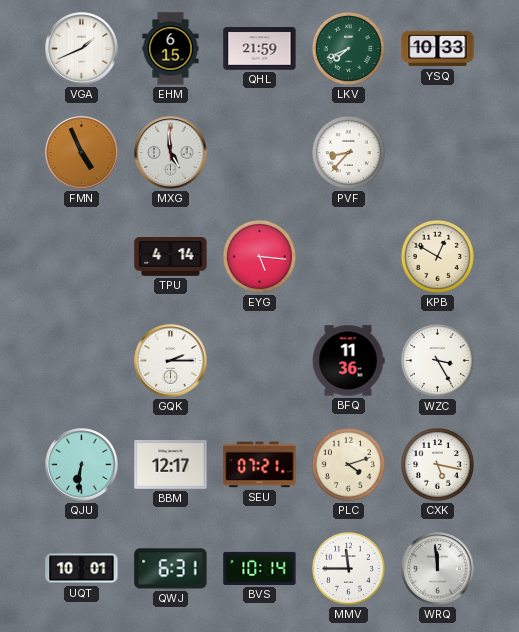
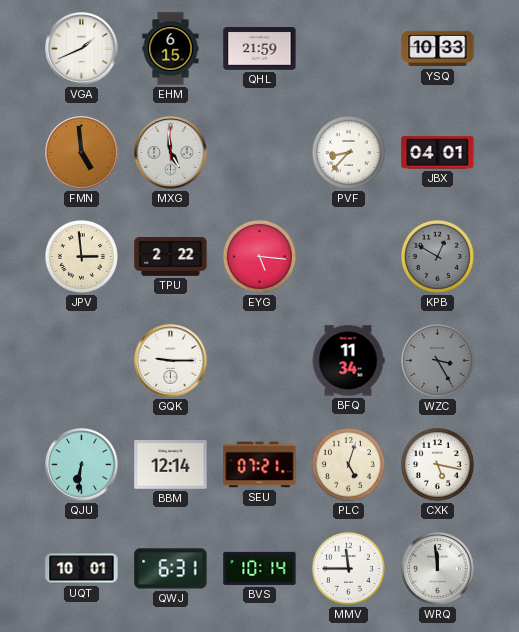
LKV: 7:41 -> none (348, 48)
FMN: 4:56 -> 4:59 (82, 153)
JBX: none -> 04:01 (438, 153)
JPV: none -> 2:59 (81, 256)
TPU: 4:14 -> 2:22 (171, 257)
KPB dial: cream -> grey (437, 256)
GQK: 2:15 -> 9:15 (171, 361)
BFQ: 11:36 -> 11:34 (348, 361)
WZC dial: white -> grey (437, 360)
BBM: 12:17 -> 12:14 (171, 465)
PLC: 4:12 -> 5:03 (348, 464)
